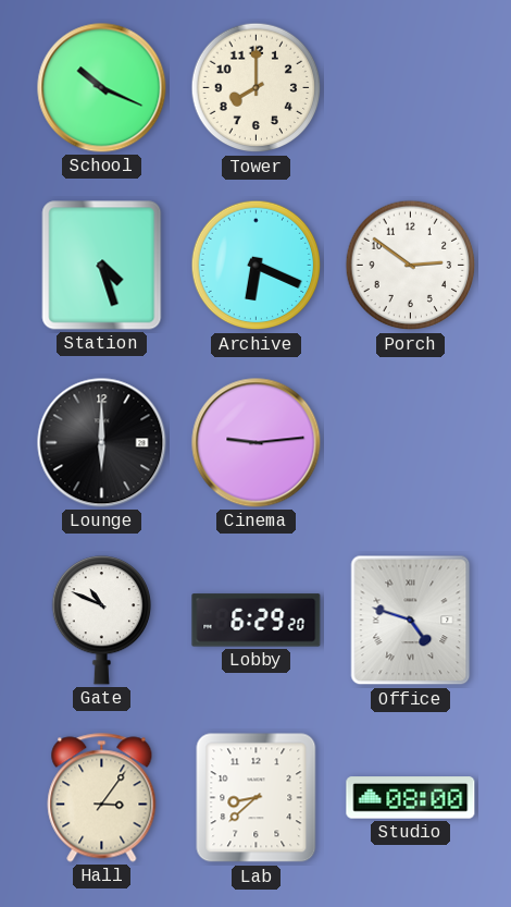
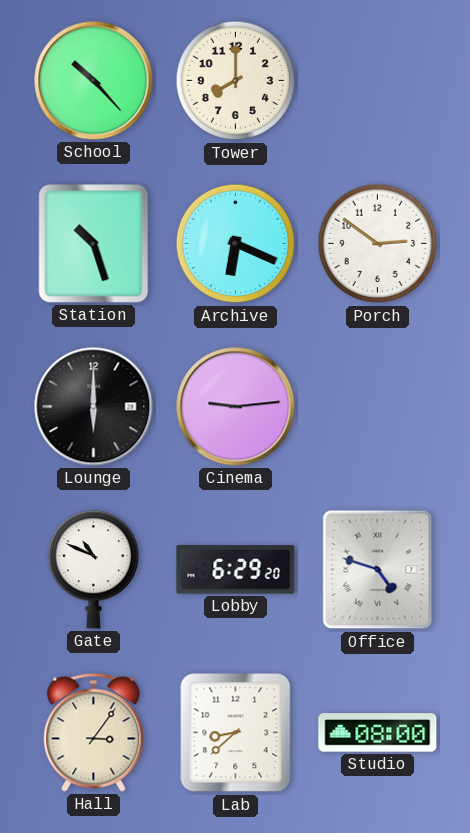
School: 10:19 -> 10:23 (94, 81)
Station: 4:27 -> 10:27 (94, 244)
